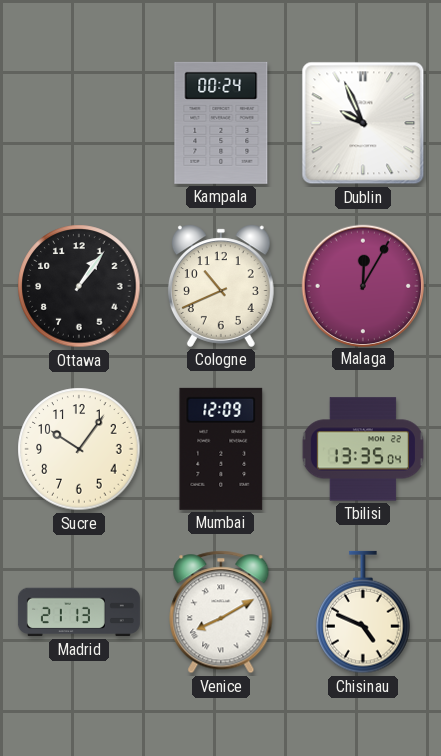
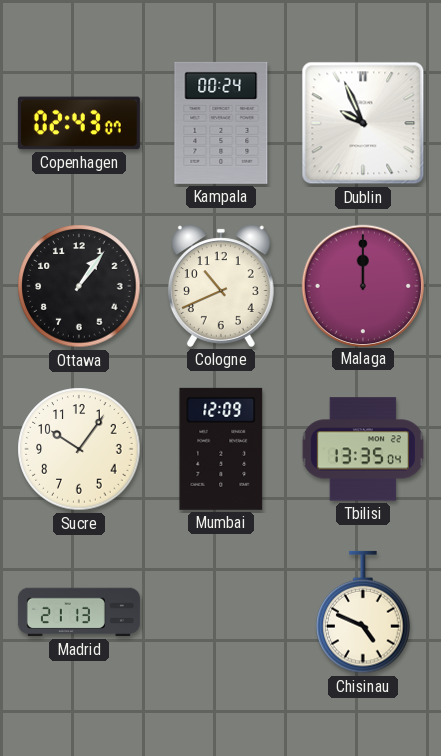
Copenhagen: none -> 02:43 (79, 123)
Malaga: 12:05 -> 12:00 (362, 285)
Venice: 8:10 -> none (221, 612)
